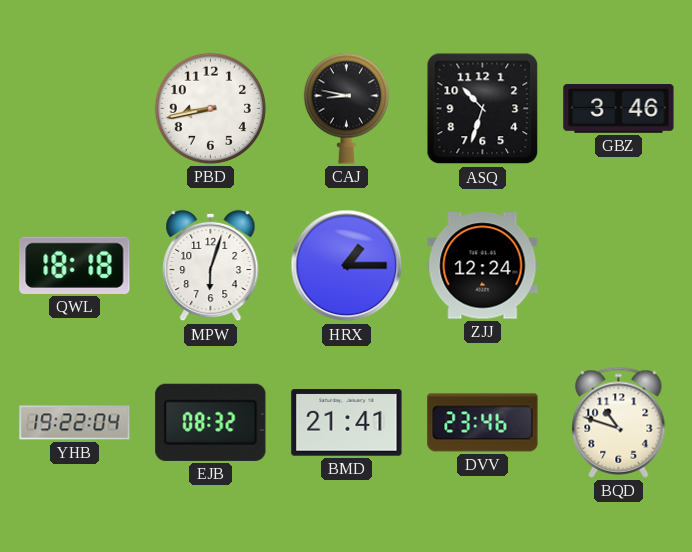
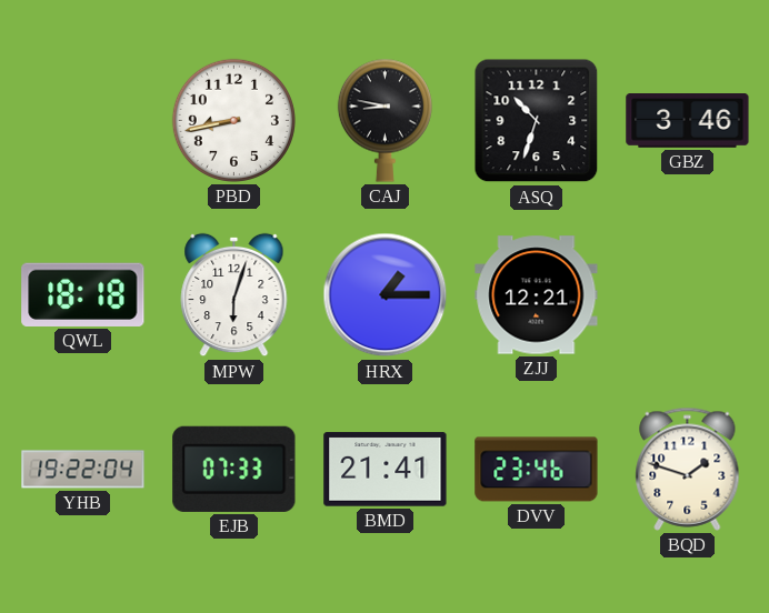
ZJJ: 12:24 -> 12:21 (537, 295)
EJB: 08:32 -> 07:33 (234, 469)
BQD: 10:48 -> 1:48 (688, 469)
